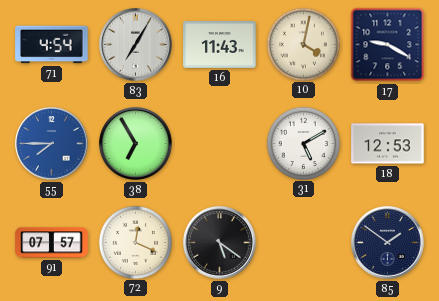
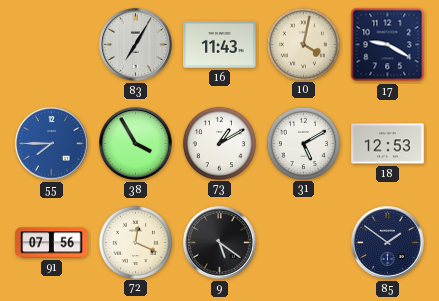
71: 4:54 -> none (52, 45)
38: 6:55 -> 3:55 (136, 144)
73: none -> 1:10 (219, 143)
91: 07:57 -> 07:56 (52, 243)
